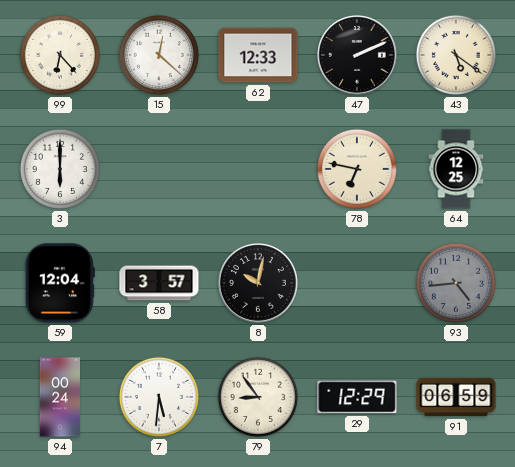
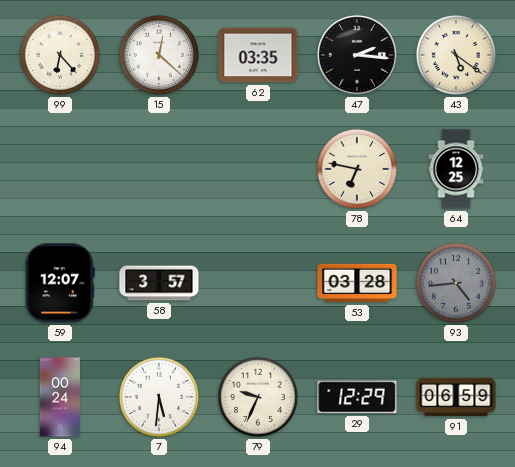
62: 12:33 -> 03:35 (258, 55)
47: 2:11 -> 2:16 (358, 56)
3: 6:00 -> none (60, 169)
59: 12:04 -> 12:07 (60, 283)
8: 10:02 -> none (259, 284)
53: none -> 03:28 (357, 283)
79: 8:54 -> 9:34 (258, 397)
